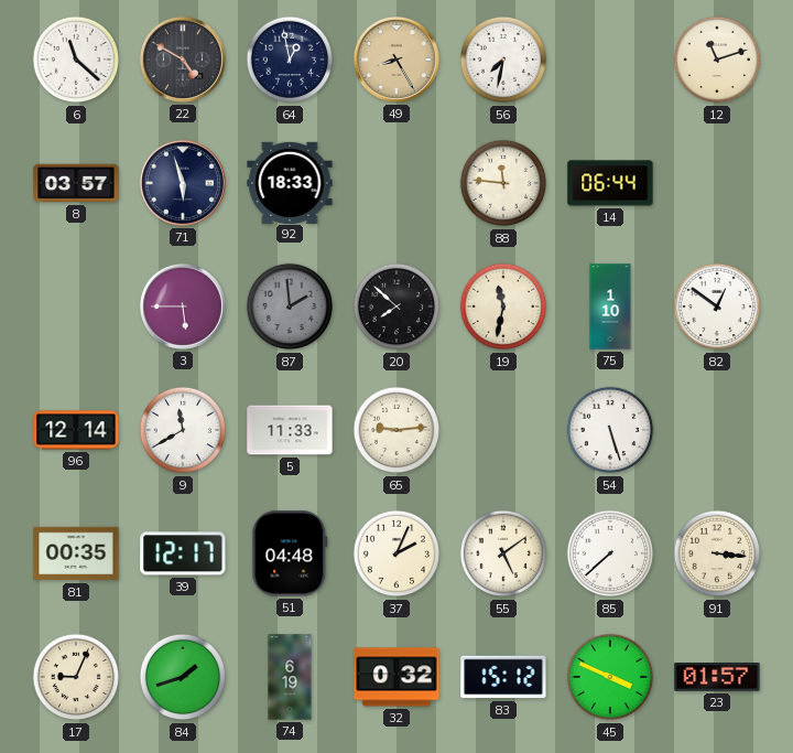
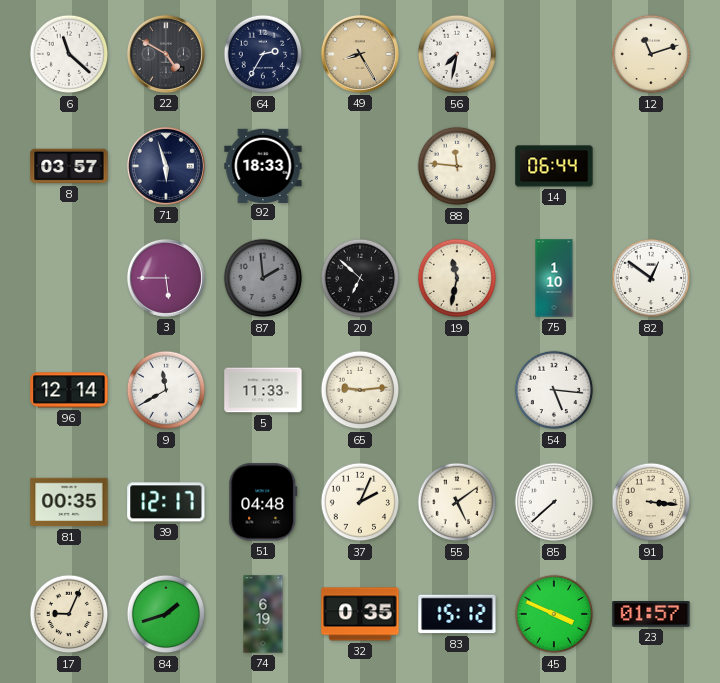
64: 12:58 -> 2:35 (263, 54)
20: 7:52 -> 6:52 (360, 278)
54: 5:27 -> 5:16 (554, 390)
32: 0:32 -> 0:35 (360, 614)
